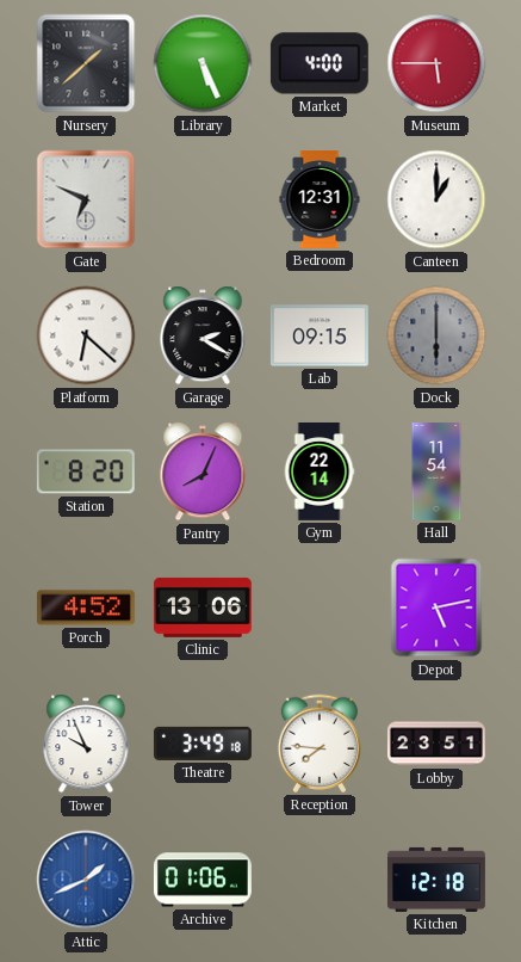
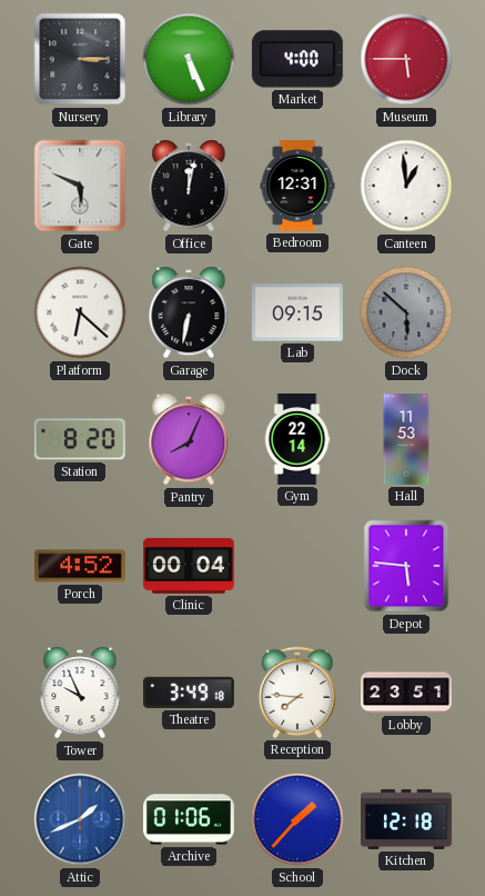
Nursery: 1:38 -> 3:15 (80, 59)
Gate: 6:49 -> 5:49 (80, 186)
Office: none -> 12:02 (189, 186)
Canteen: 1:00 -> 12:59 (406, 186)
Garage: 2:20 -> 6:32 (189, 312)
Dock: 6:00 -> 5:52 (406, 312)
Hall: 11:54 -> 11:53 (406, 440)
Clinic: 13:06 -> 00:04 (189, 566)
Depot: 5:13 -> 5:46 (406, 566)
School: none -> 1:37 (297, 819)
